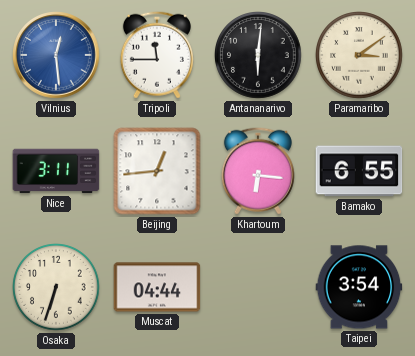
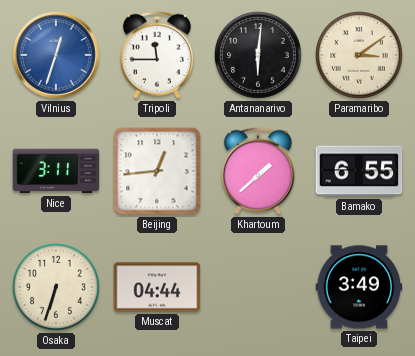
Vilnius: 12:29 -> 12:33 (56, 55)
Khartoum: 6:16 -> 1:38 (258, 171)
Taipei: 3:54 -> 3:49 (359, 287)
